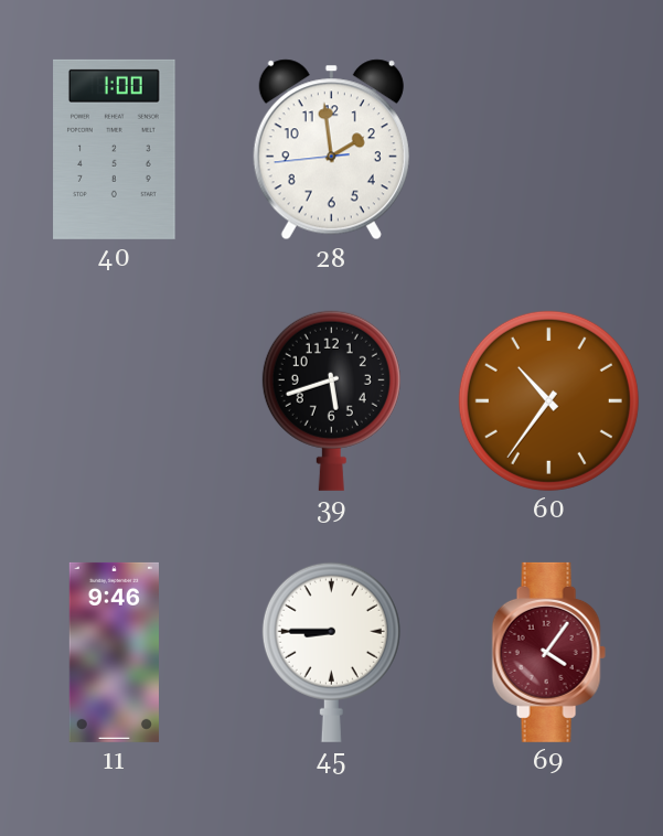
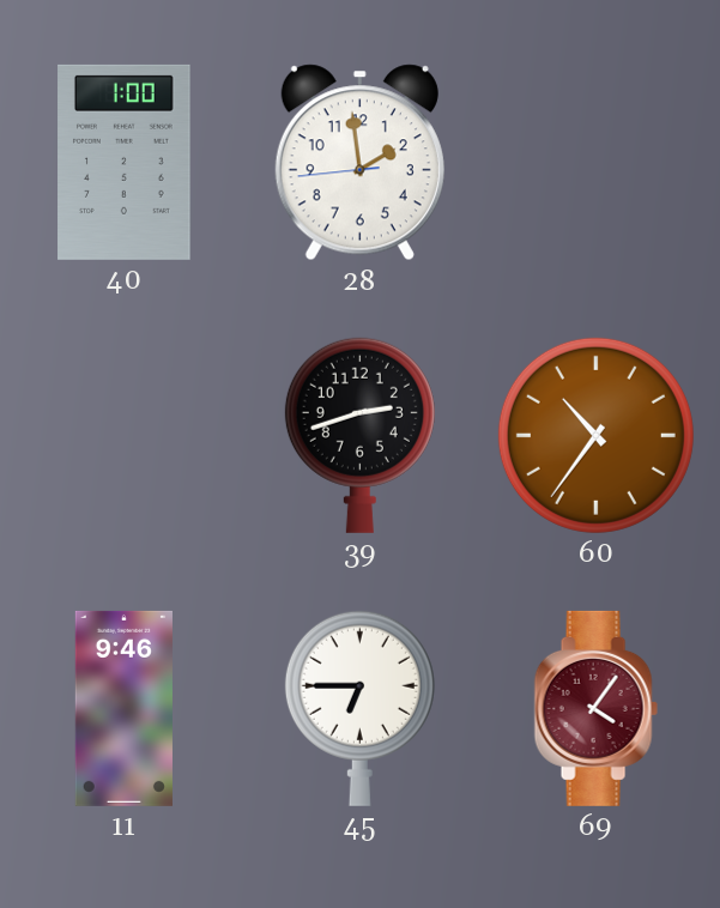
39: 5:42 -> 2:42 (359, 435)
45: 8:45 -> 6:45 (359, 708)
